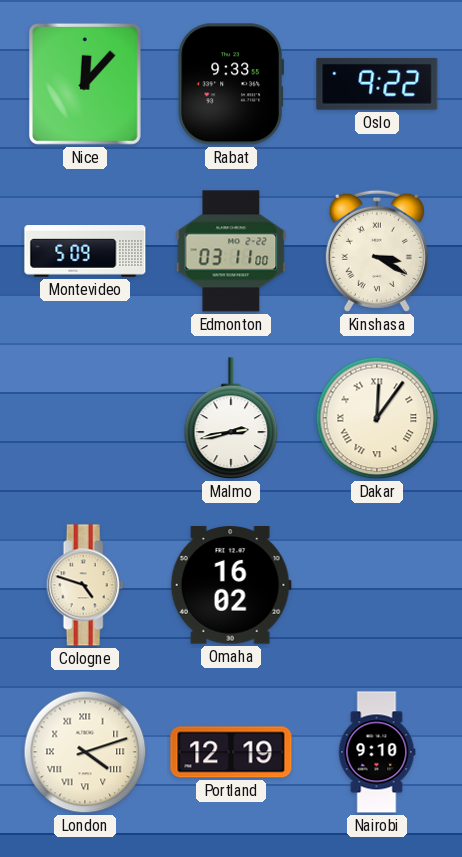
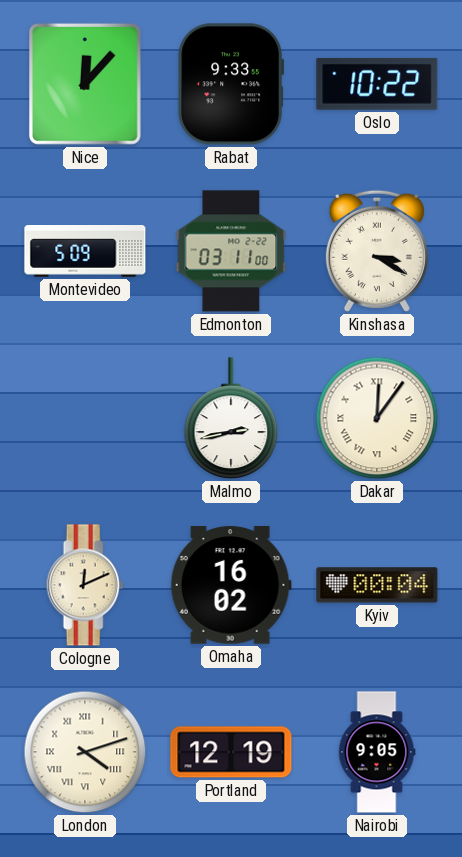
Oslo: 9:22 -> 10:22 (377, 84)
Cologne: 4:48 -> 12:11 (85, 585)
Kyiv: none -> 00:04 (377, 585)
Nairobi: 9:10 -> 9:05 (377, 752)
